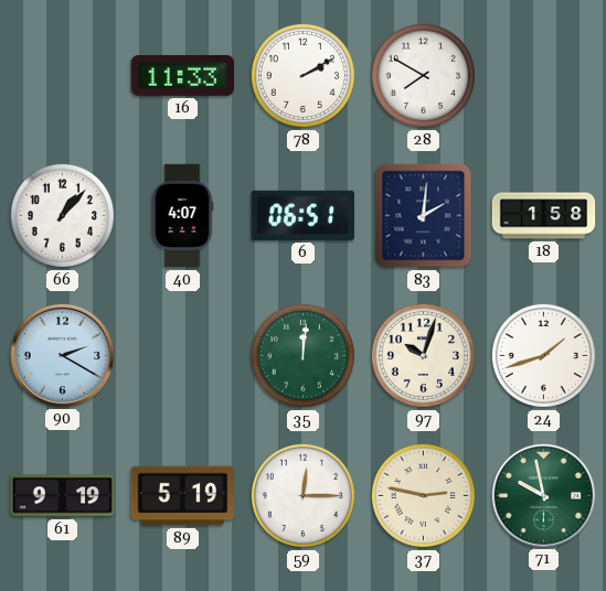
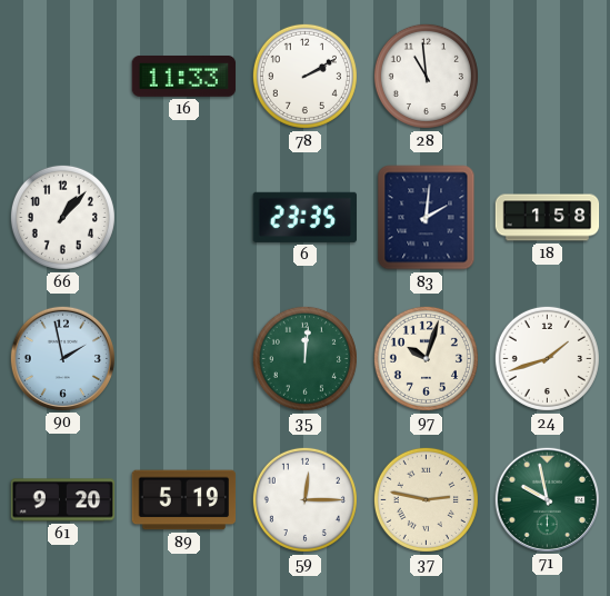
28: 7:50 -> 10:59 (426, 76)
40: 4:07 -> none (182, 216)
6: 06:51 -> 23:35 (304, 217)
90: 2:20 -> 1:58 (62, 358)
61: 9:19 -> 9:20 (63, 500)
